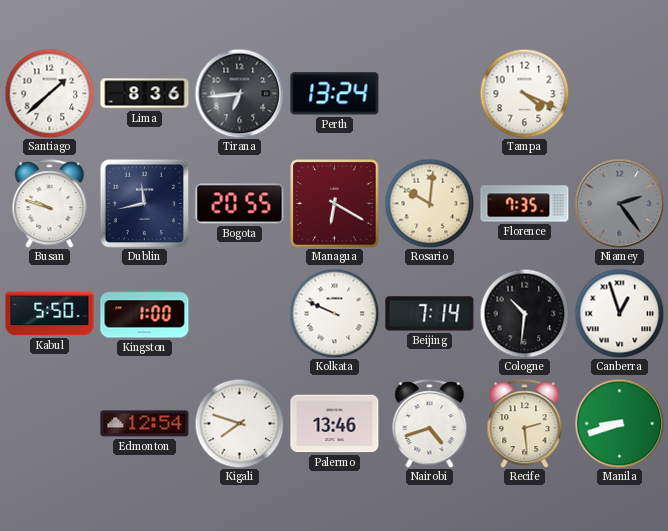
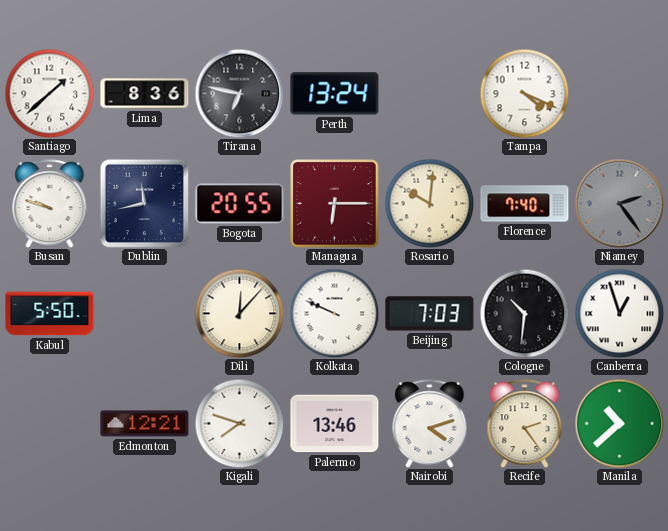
Tirana: 6:44 -> 6:47 (239, 93)
Managua: 6:20 -> 6:15 (335, 204)
Florence: 7:35 -> 7:40 (525, 204)
Kingston: 1:00 -> none (145, 314)
Dili: none -> 12:07 (239, 313)
Beijing: 7:14 -> 7:03 (430, 314)
Edmonton: 12:54 -> 12:21 (145, 424)
Nairobi: 4:42 -> 4:12 (430, 424)
Recife: 2:29 -> 2:24 (525, 424)
Manila: 8:42 -> 10:38 (619, 423)
